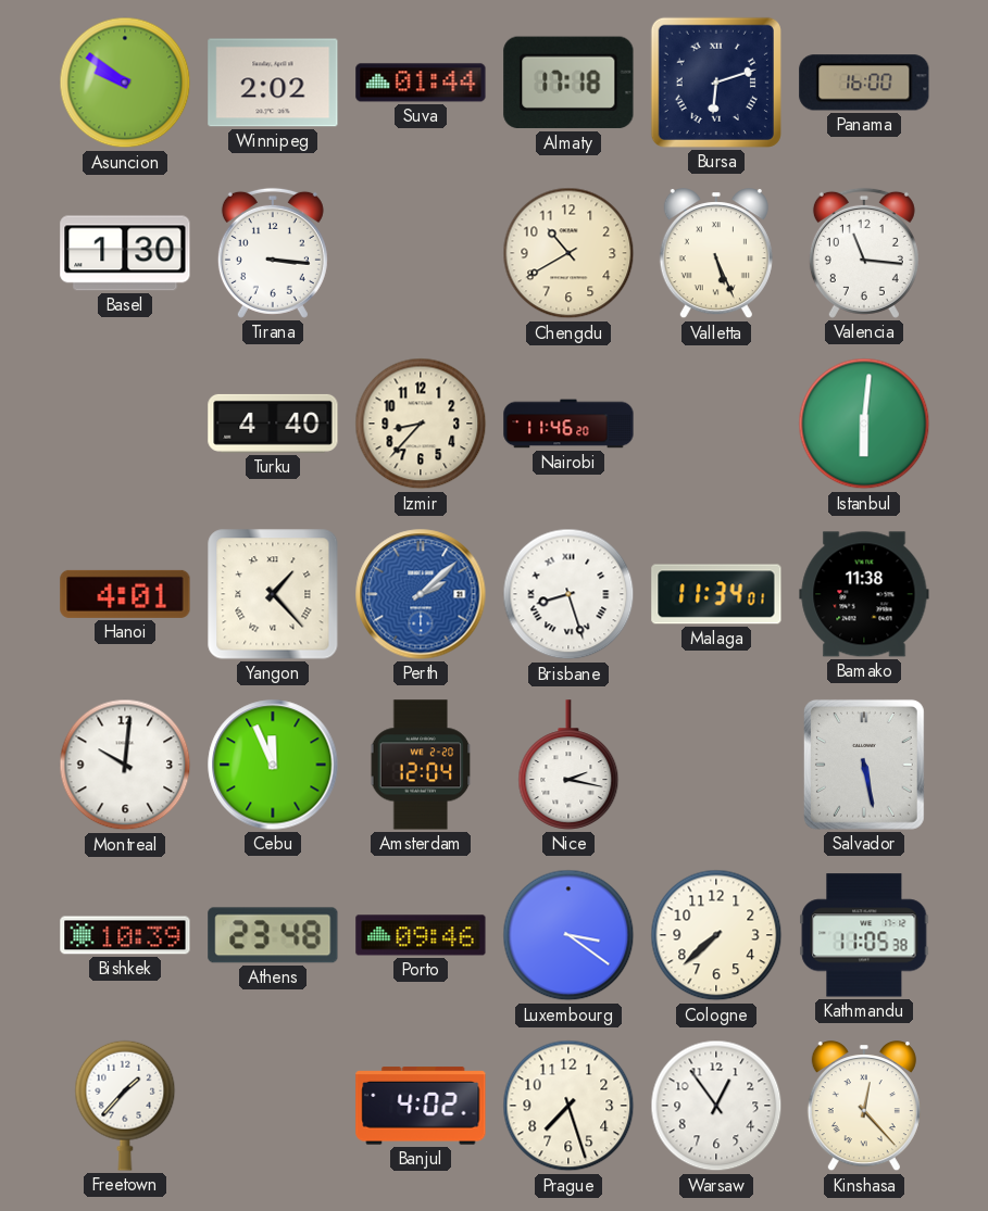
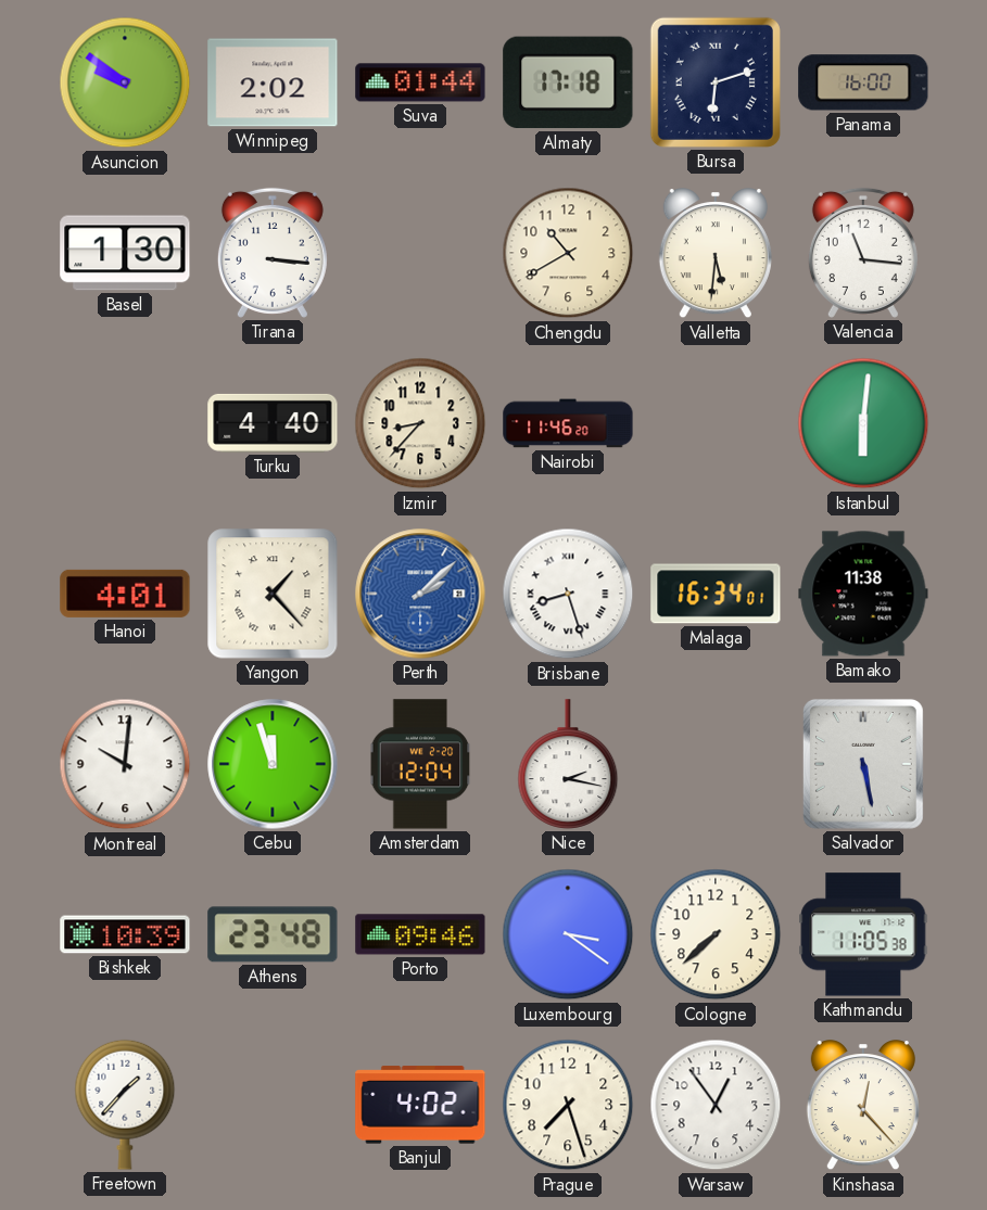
Valletta: 5:26 -> 5:31 (716, 254)
Malaga: 11:34 -> 16:34 (716, 594)
Cebu: 11:56 -> 11:57 (273, 764)
